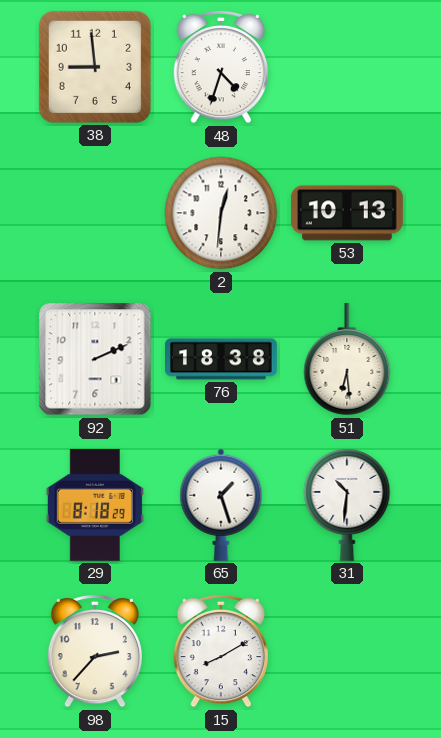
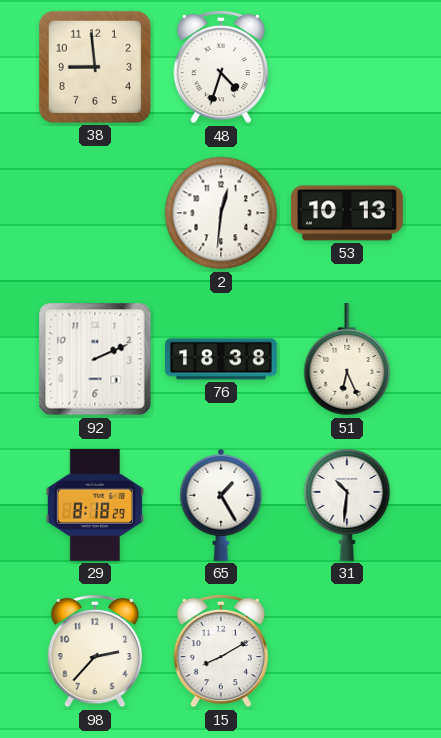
51: 6:29 -> 6:26 (347, 359)
65: 1:27 -> 1:25 (221, 505)
